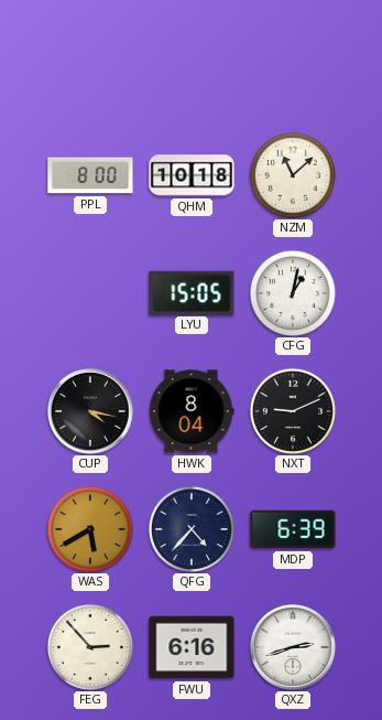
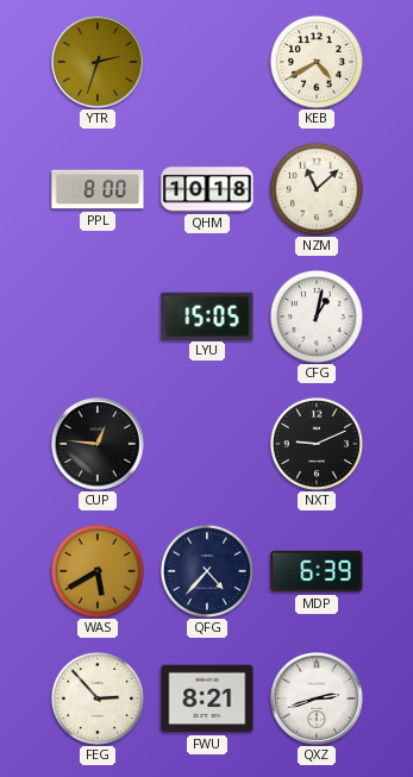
YTR: none -> 2:33 (98, 62)
KEB: none -> 4:40 (317, 62)
CUP: 4:17 -> 12:46 (98, 444)
HWK: 8:04 -> none (192, 411)
FWU: 6:16 -> 8:21 (207, 698)
